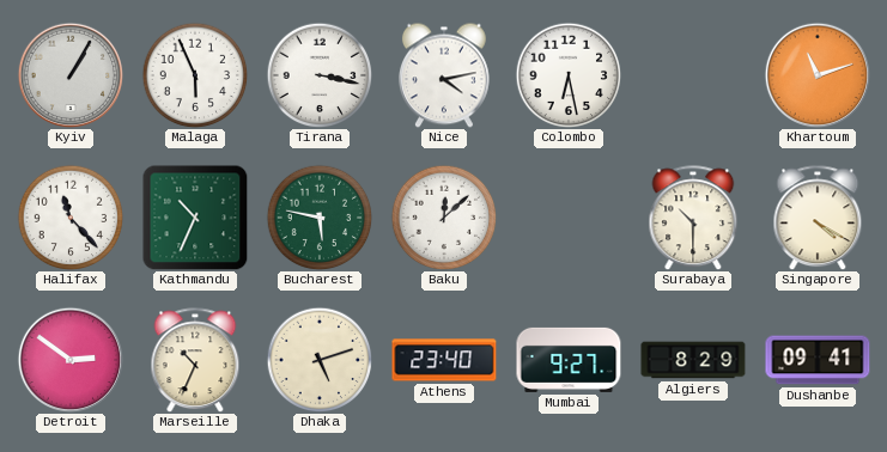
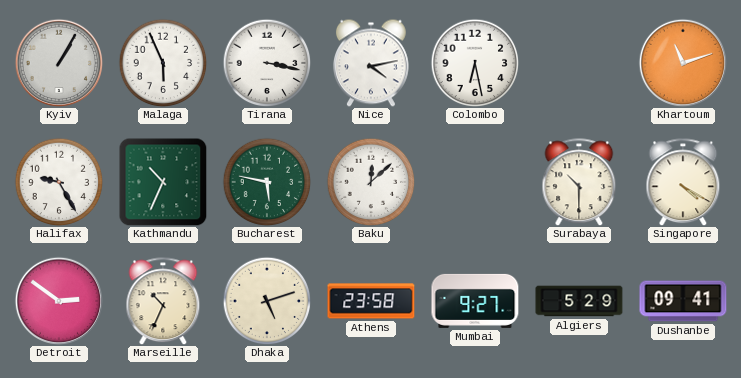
Halifax: 11:23 -> 9:25 (59, 182)
Athens: 23:40 -> 23:58 (371, 301)
Algiers: 8:29 -> 5:29 (579, 301)
